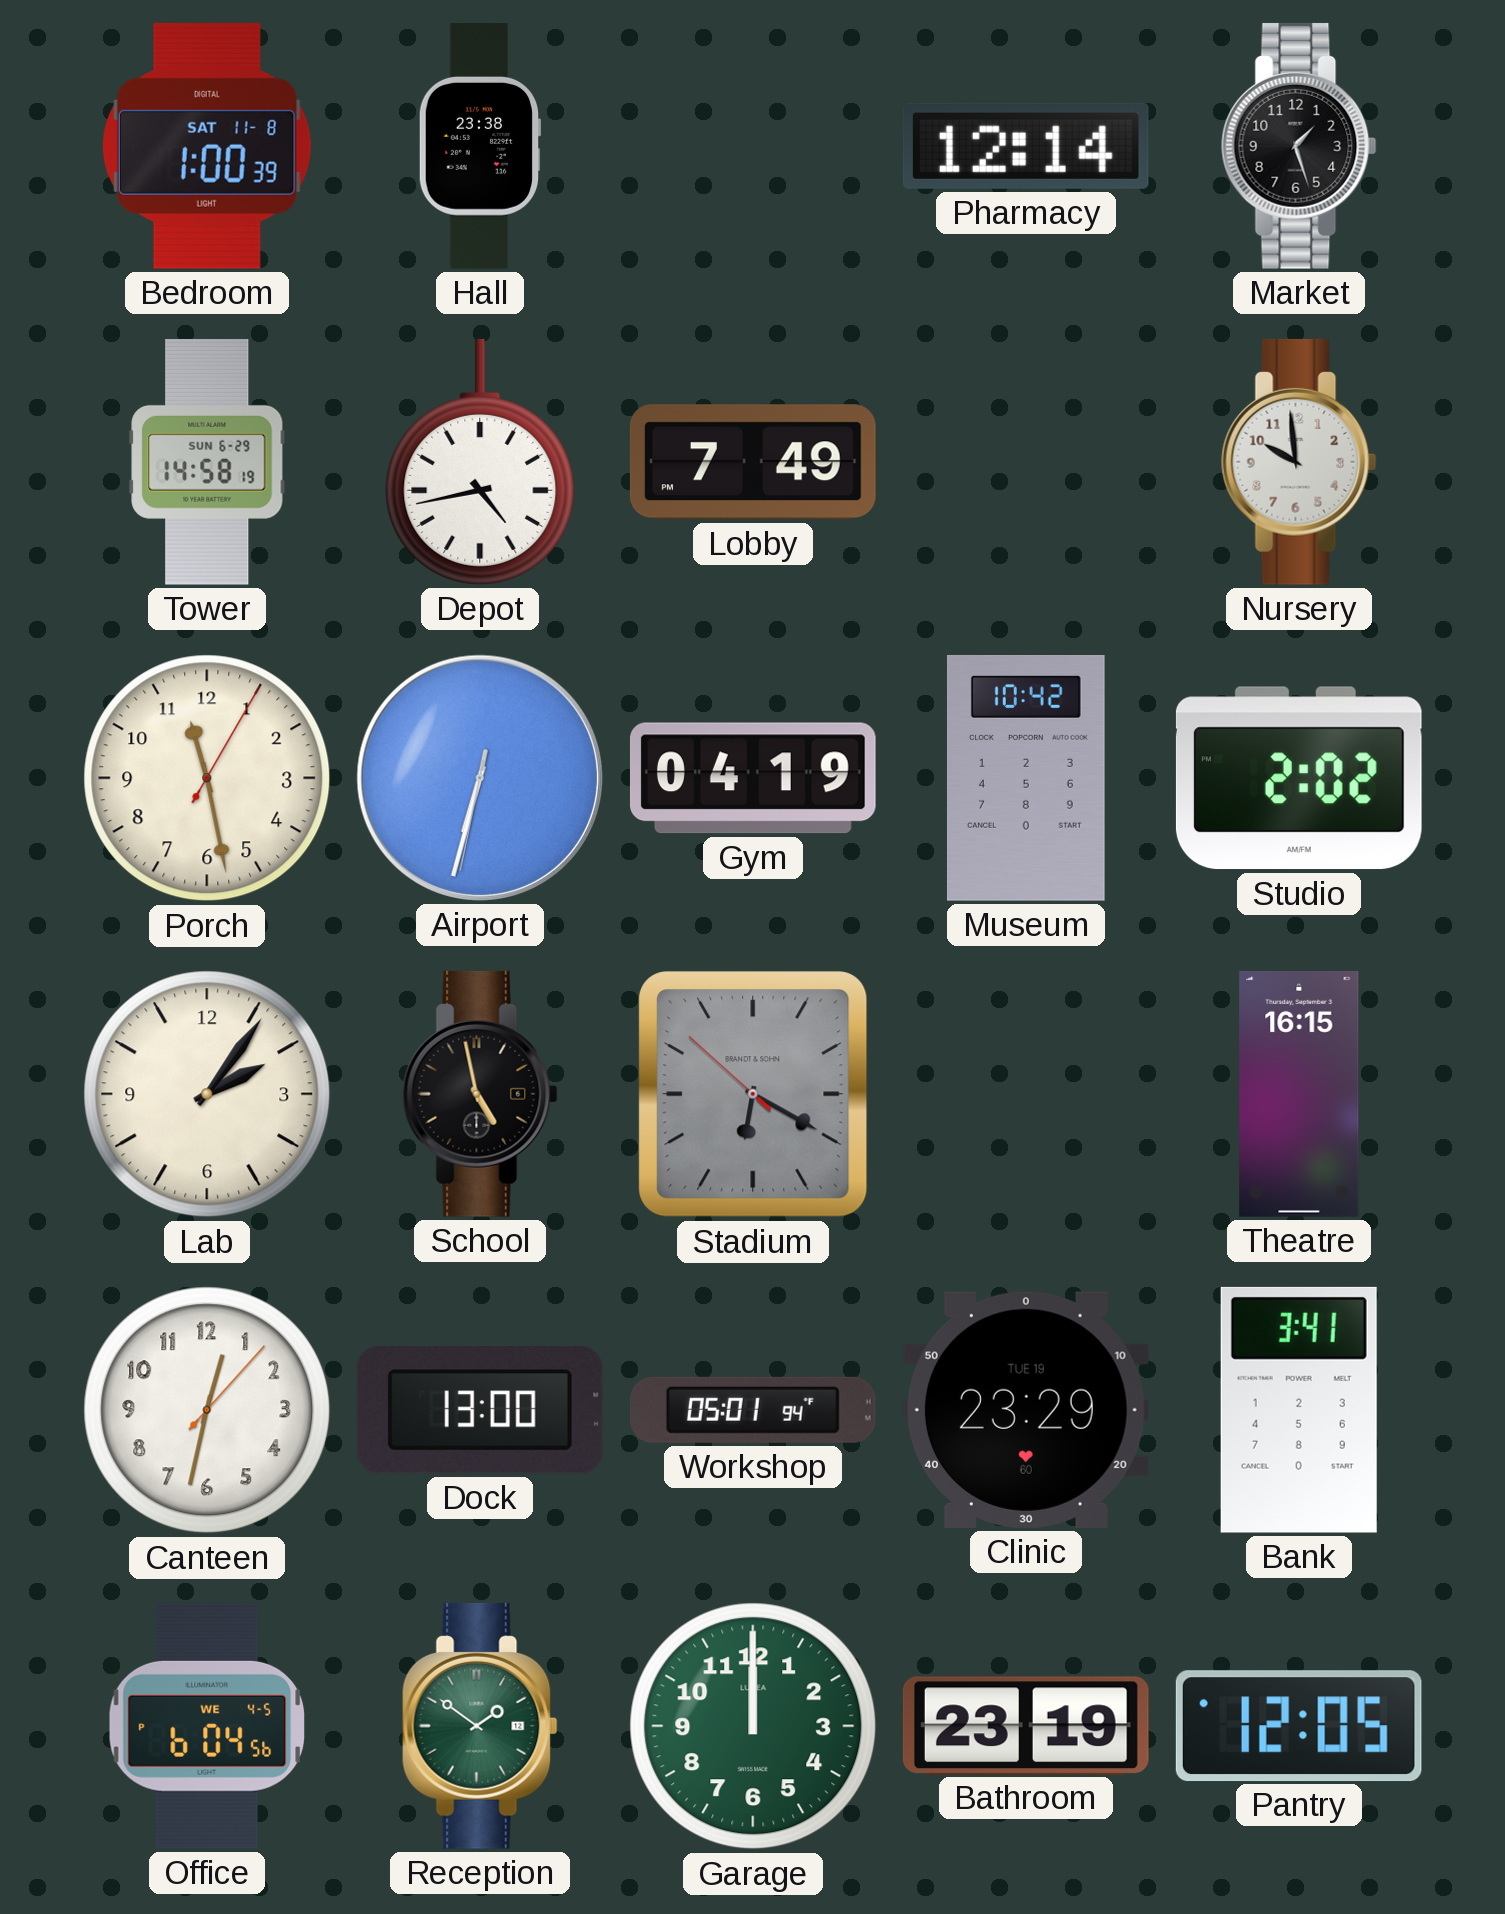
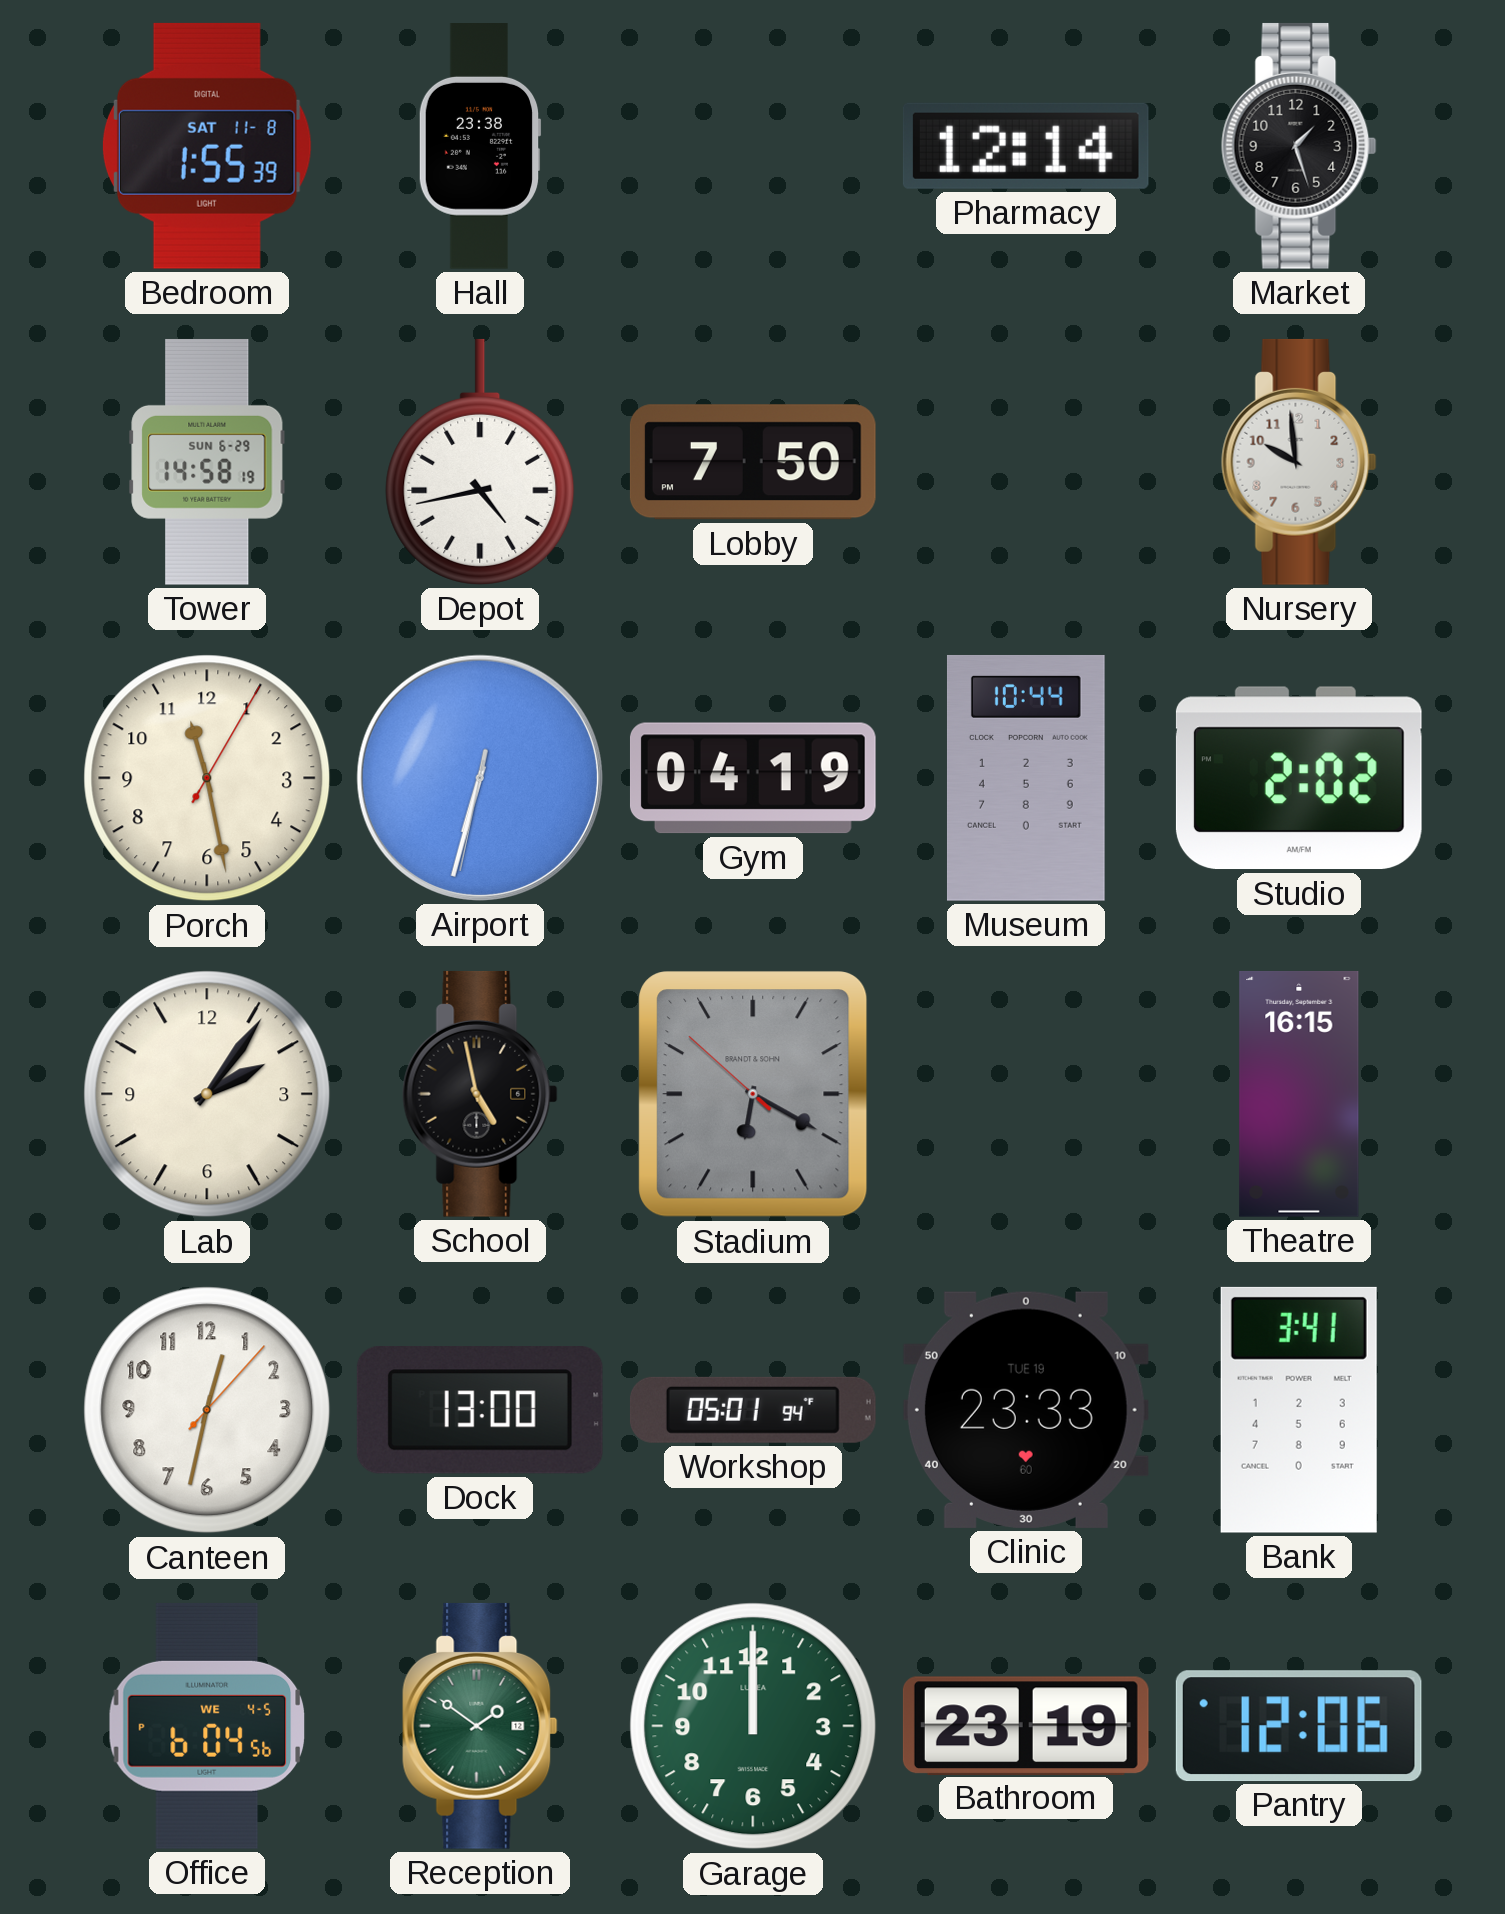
Bedroom: 1:00 -> 1:55 (207, 146)
Lobby: 7:49 -> 7:50 (753, 462)
Museum: 10:42 -> 10:44 (1026, 778)
Clinic: 23:29 -> 23:33 (1026, 1410)
Pantry: 12:05 -> 12:06 (1299, 1726)
